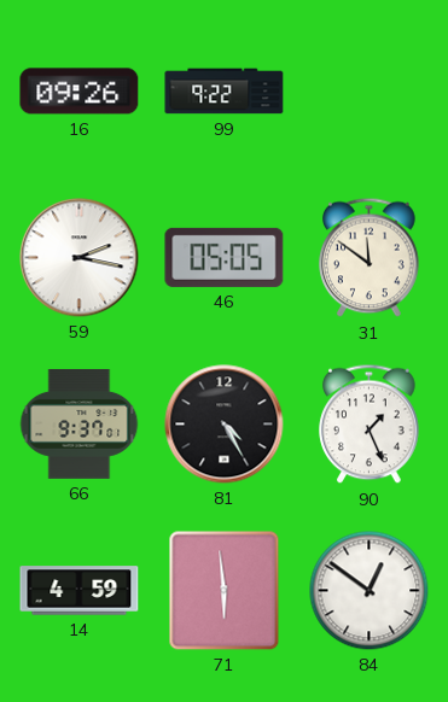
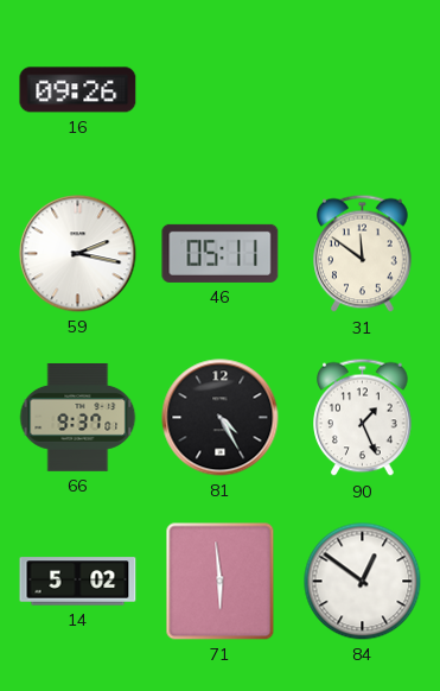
99: 9:22 -> none (225, 92)
46: 05:05 -> 05:11 (221, 253)
14: 4:59 -> 5:02 (78, 582)
